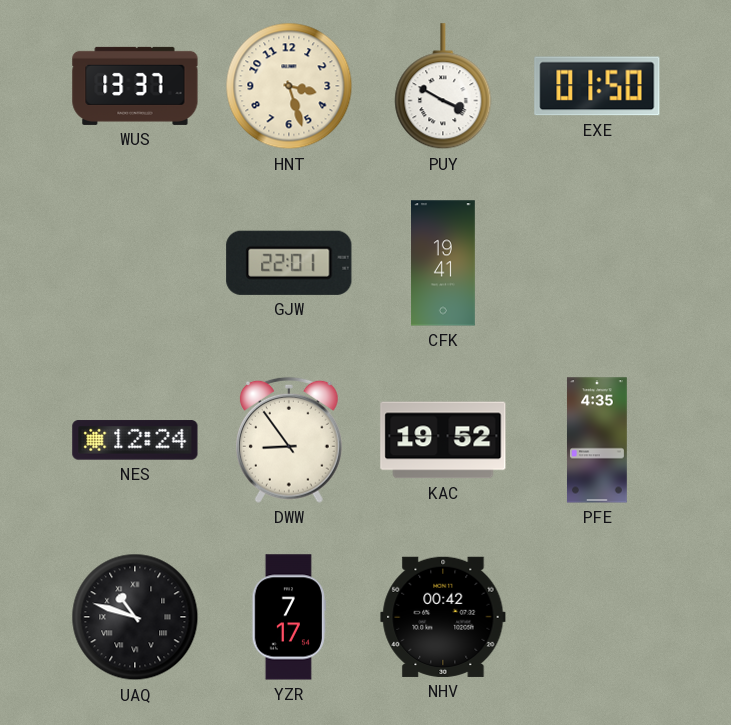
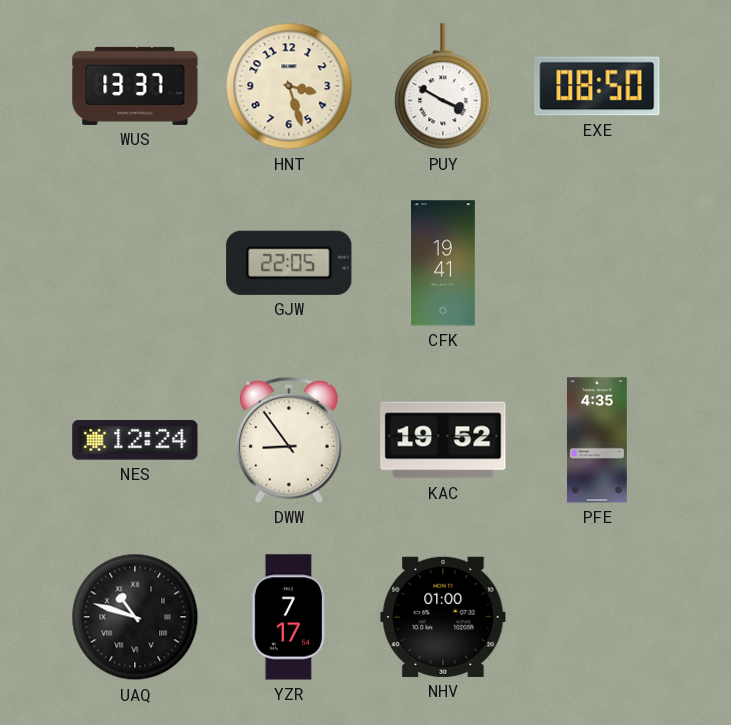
EXE: 01:50 -> 08:50 (597, 86)
GJW: 22:01 -> 22:05 (289, 263)
NHV: 00:42 -> 01:00 (443, 617)
